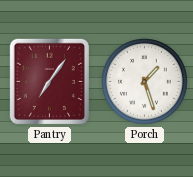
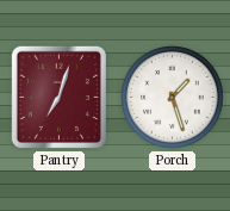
Pantry: 7:06 -> 7:03 (58, 97)
